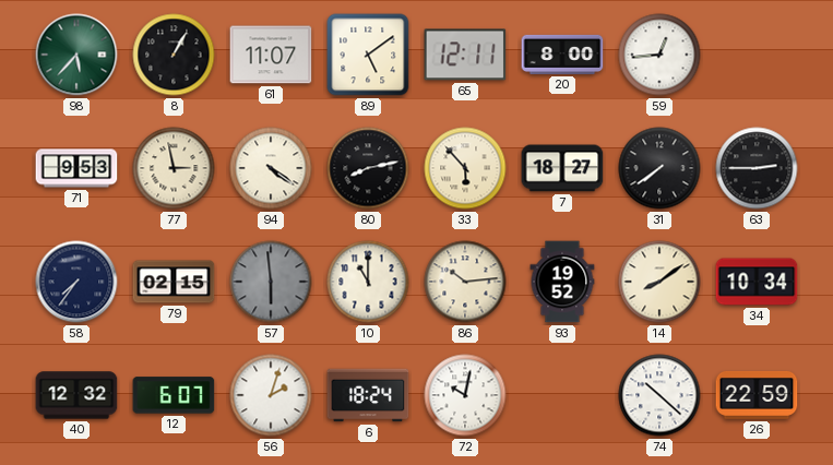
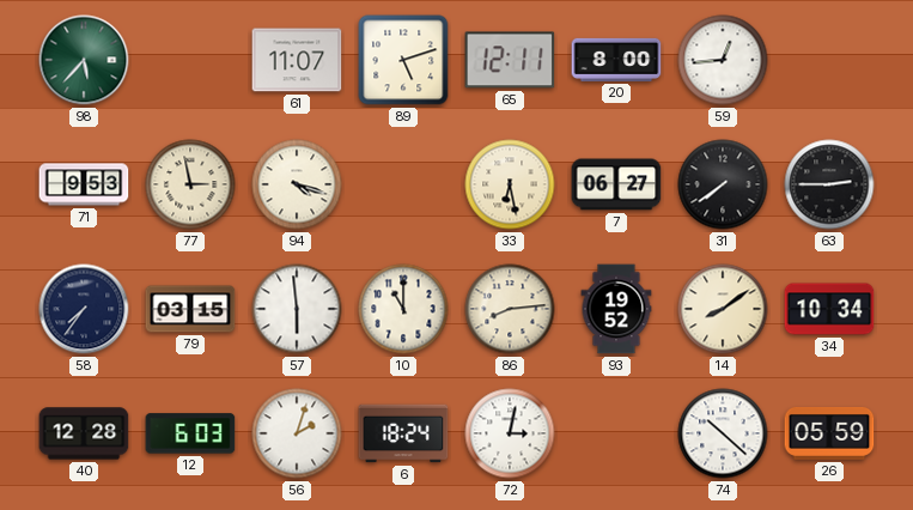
8: 1:05 -> none (174, 55)
89: 5:09 -> 5:12 (403, 60)
94: 4:21 -> 4:18 (297, 184)
80: 8:13 -> none (368, 168)
33: 5:53 -> 6:28 (510, 184)
7: 18:27 -> 06:27 (616, 184)
79: 02:15 -> 03:15 (190, 309)
57 dial: grey -> white (297, 309)
86: 10:14 -> 8:14 (510, 309)
40: 12:32 -> 12:28 (84, 433)
12: 6:07 -> 6:03 (190, 433)
72: 10:02 -> 3:02 (510, 433)
26: 22:59 -> 05:59 (829, 433)
